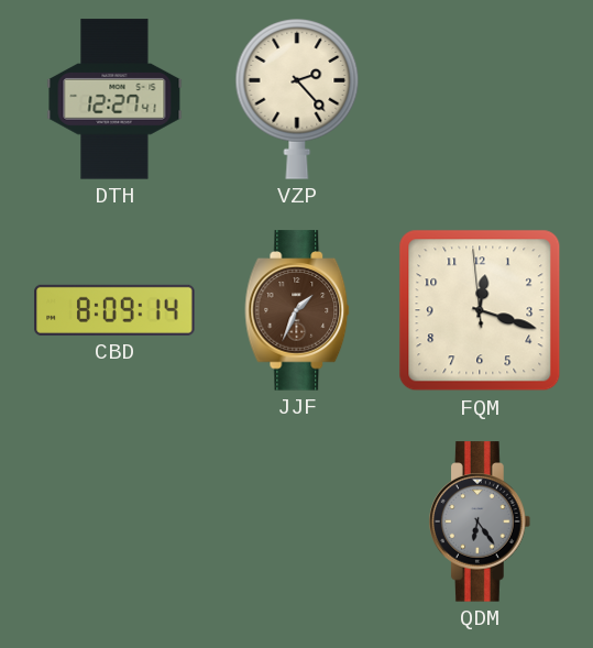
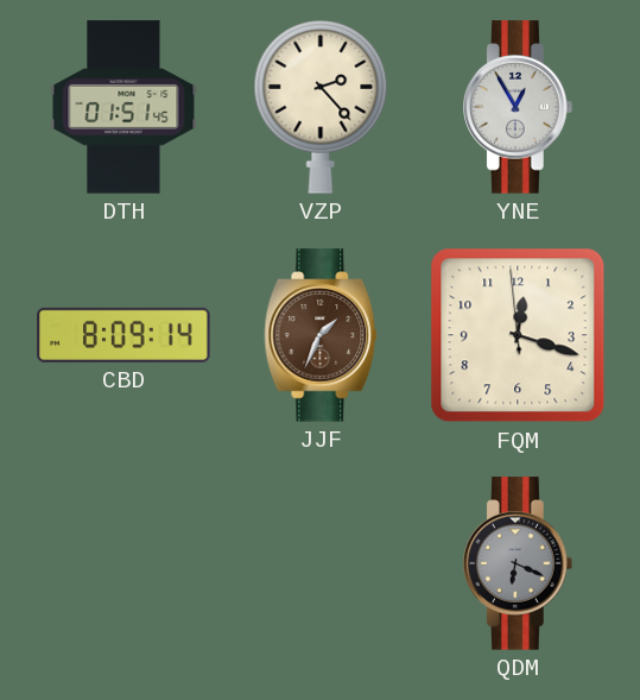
DTH: 12:27 -> 01:51 (123, 107)
YNE: none -> 12:55 (519, 107)
QDM: 6:24 -> 6:19 (519, 563)
